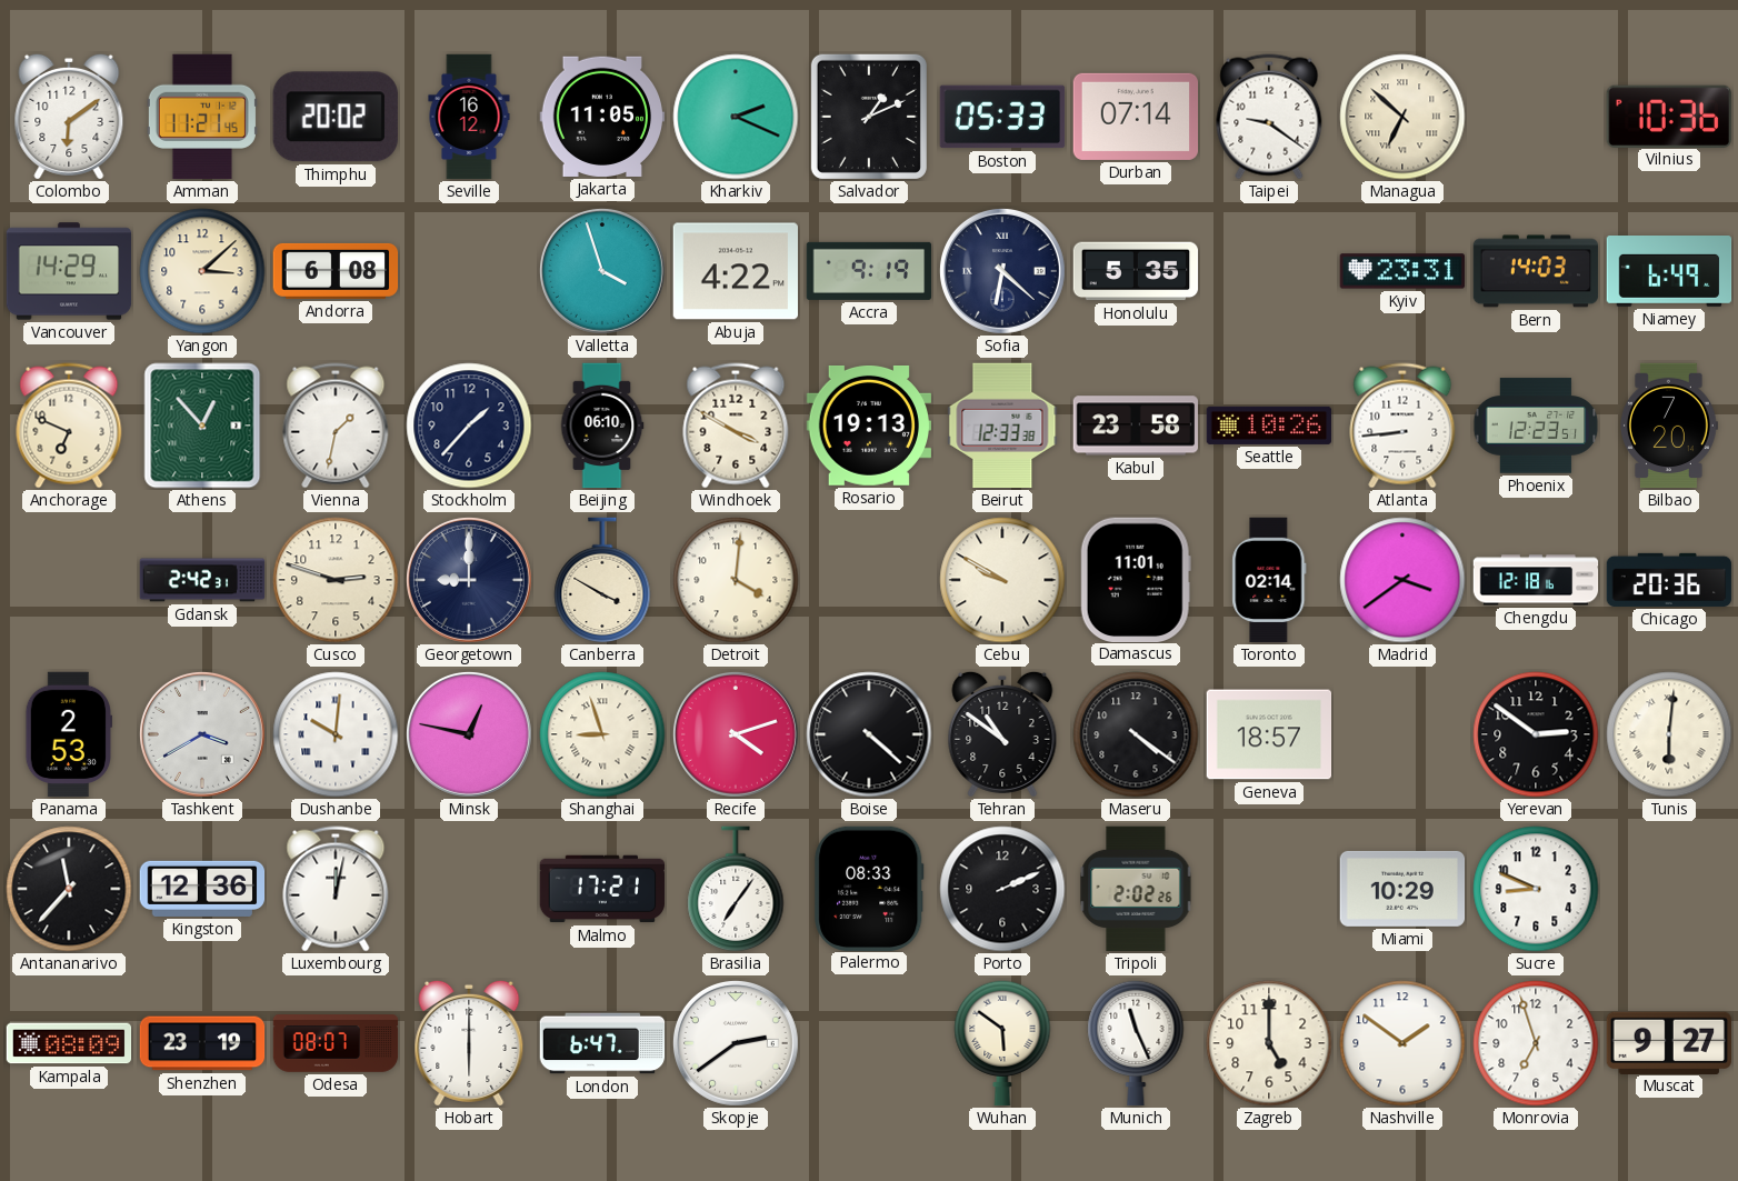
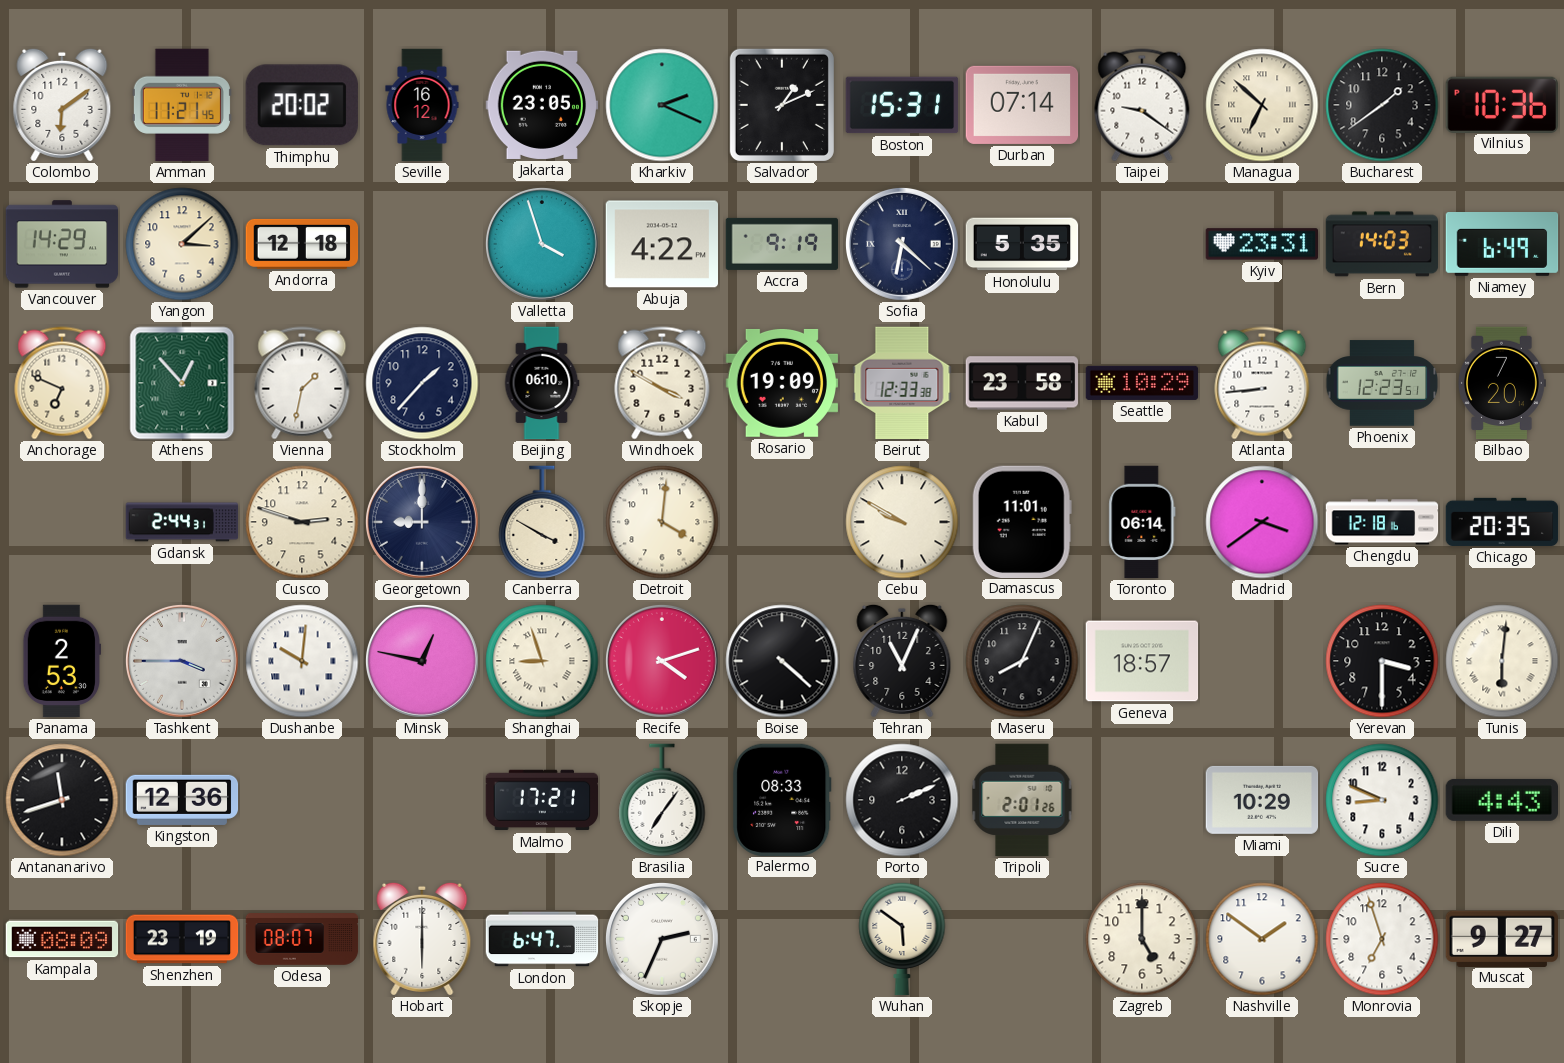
Jakarta: 11:05 -> 23:05 (542, 105)
Boston: 05:33 -> 15:31 (902, 105)
Bucharest: none -> 1:39 (1382, 105)
Andorra: 6:08 -> 12:18 (302, 244)
Rosario: 19:13 -> 19:09 (781, 383)
Seattle: 10:26 -> 10:29 (1142, 383)
Gdansk: 2:42 -> 2:44 (182, 522)
Toronto: 02:14 -> 06:14 (1142, 522)
Chicago: 20:36 -> 20:35 (1502, 522)
Tashkent: 3:40 -> 3:45 (182, 661)
Tehran: 10:51 -> 11:04 (902, 661)
Maseru: 4:21 -> 8:04 (1022, 661)
Yerevan: 2:51 -> 3:30 (1382, 661)
Antananarivo: 11:37 -> 11:42 (62, 800)
Luxembourg: 12:02 -> none (336, 889)
Tripoli: 2:02 -> 2:01 (1022, 800)
Dili: none -> 4:43 (1501, 800)
Skopje: 2:39 -> 2:34 (662, 939)
Munich: 11:26 -> none (1136, 1043)
